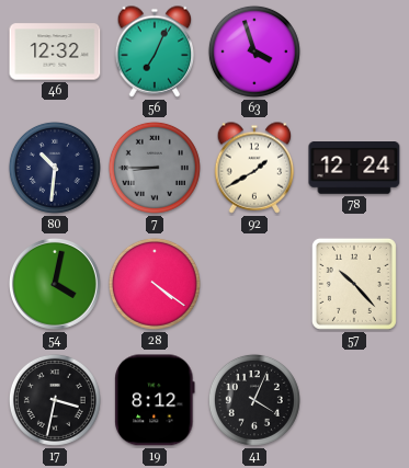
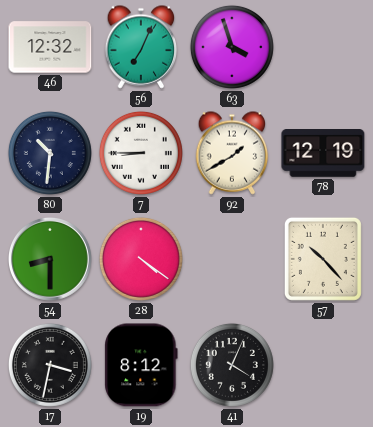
7 dial: grey -> white (141, 153)
78: 12:24 -> 12:19 (323, 154)
54: 4:02 -> 8:30 (51, 260)
